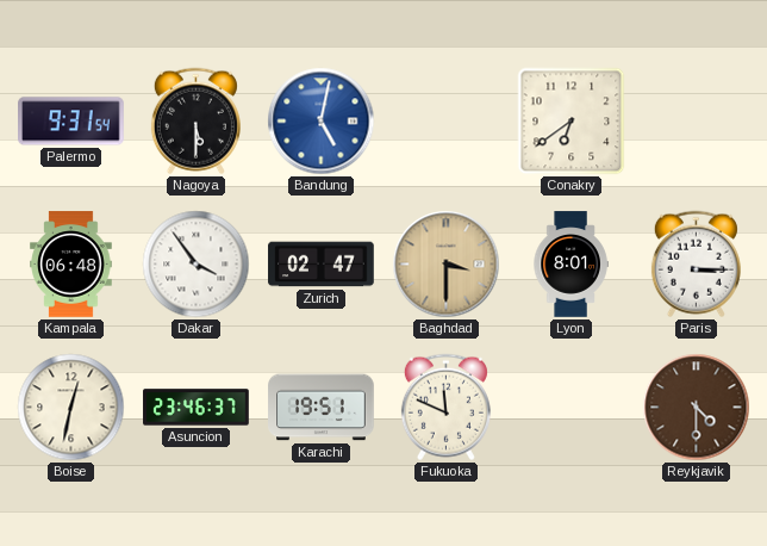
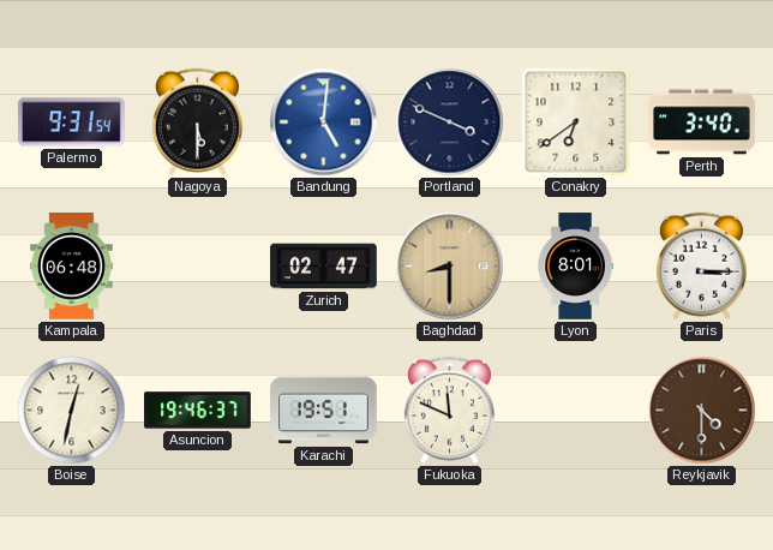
Bandung: 5:02 -> 5:01 (324, 122)
Portland: none -> 3:49 (450, 122)
Perth: none -> 3:40 (702, 122)
Dakar: 3:54 -> none (197, 265)
Baghdad: 3:30 -> 8:30 (450, 267)
Asuncion: 23:46 -> 19:46 (198, 411)
